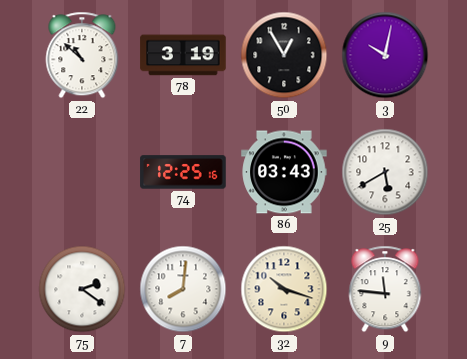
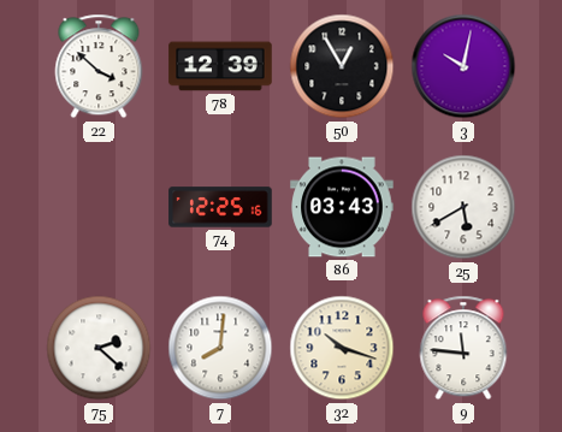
22: 10:52 -> 3:52 (99, 66)
78: 3:19 -> 12:39 (220, 66)
75: 2:21 -> 2:22 (99, 348)
